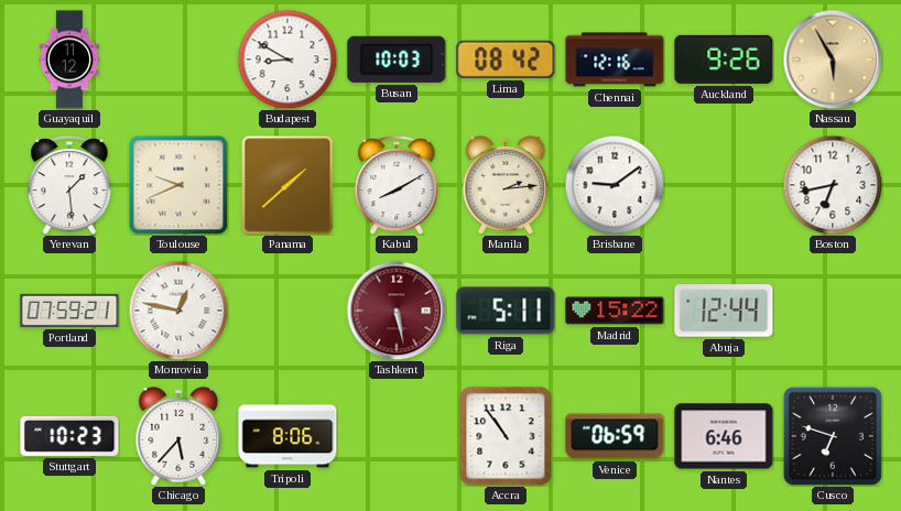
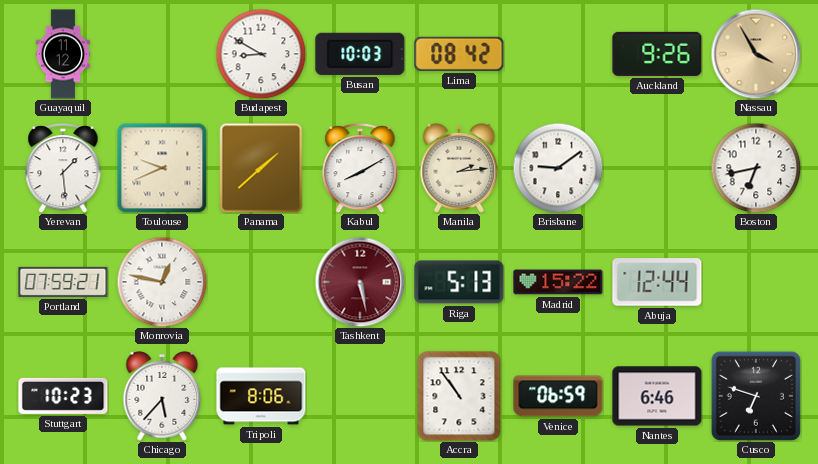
Chennai: 12:16 -> none (615, 59)
Nassau: 5:55 -> 3:55 (756, 54)
Riga: 5:11 -> 5:13 (459, 282)
